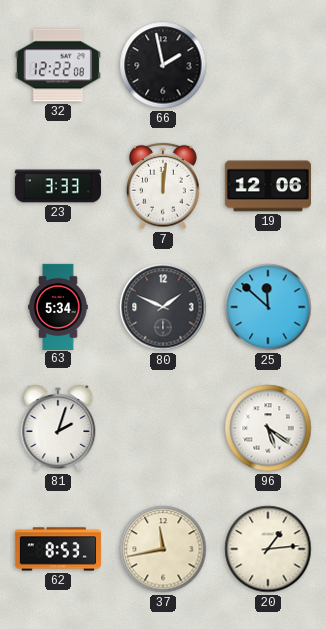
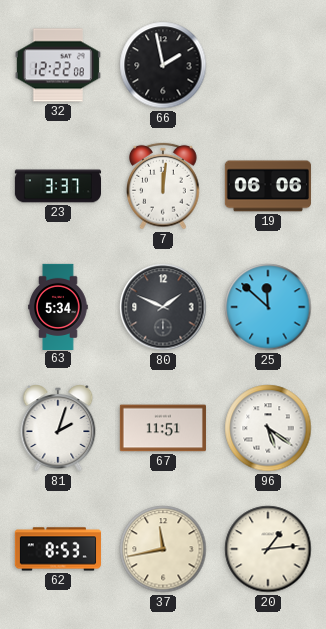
23: 3:33 -> 3:37 (57, 186)
19: 12:06 -> 06:06 (268, 186)
67: none -> 11:51 (163, 428)
